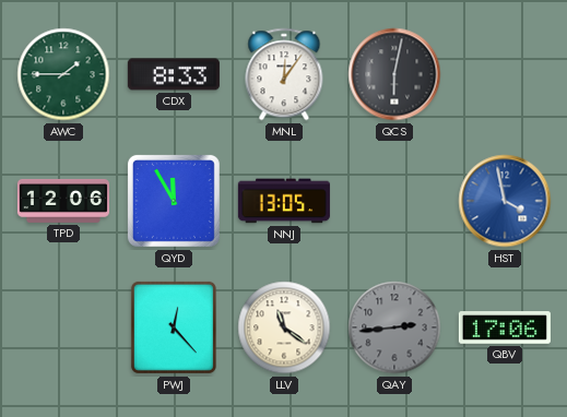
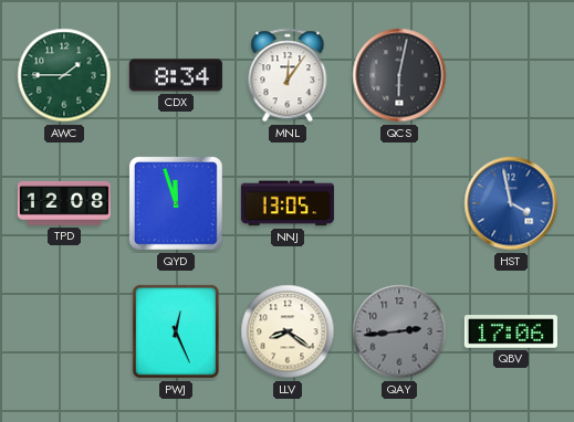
CDX: 8:33 -> 8:34 (176, 75)
TPD: 12:06 -> 12:08 (64, 203)
QYD: 11:55 -> 11:57 (176, 203)
PWJ: 12:23 -> 12:26 (176, 331)
LLV: 11:21 -> 8:21 (288, 331)
